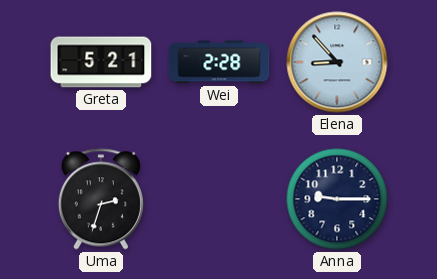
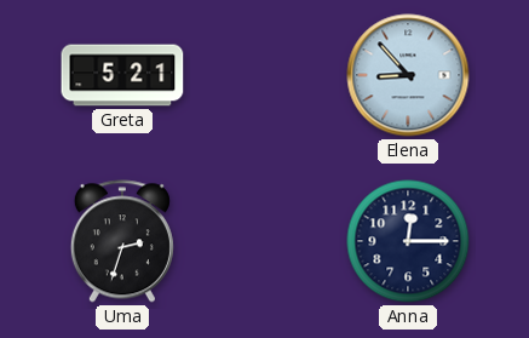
Wei: 2:28 -> none (219, 62)
Anna: 9:15 -> 12:15 (408, 241)
